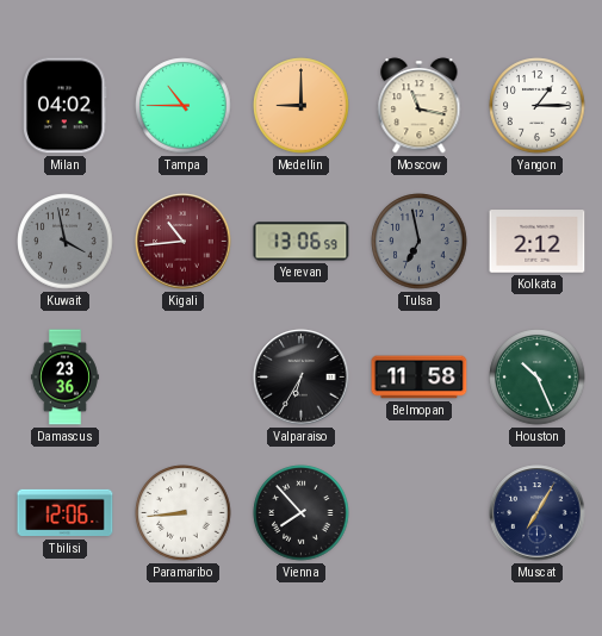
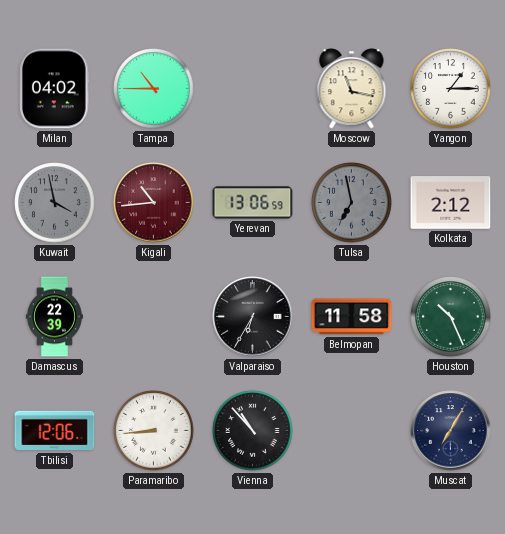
Medellin: 9:00 -> none (302, 106)
Damascus: 23:36 -> 22:39 (54, 317)
Vienna: 7:53 -> 10:53 (253, 431)
